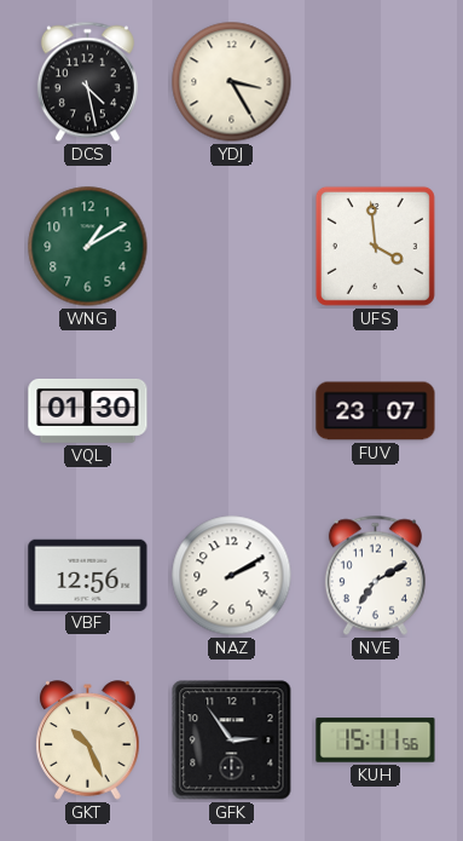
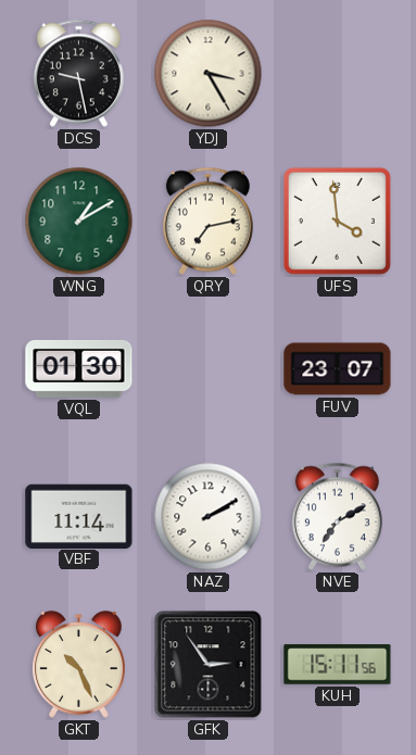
DCS: 4:28 -> 9:28 (78, 74)
QRY: none -> 7:13 (207, 222)
VBF: 12:56 -> 11:14 (79, 516)
